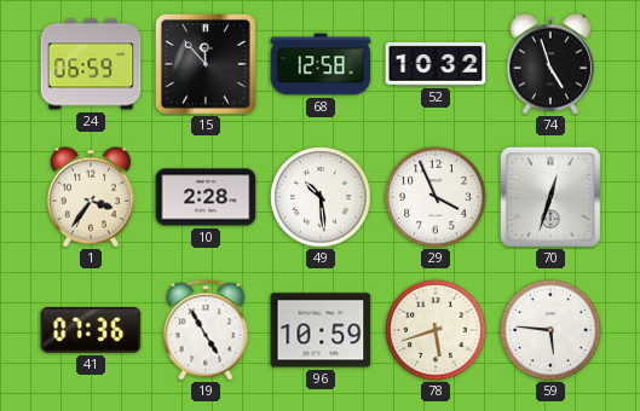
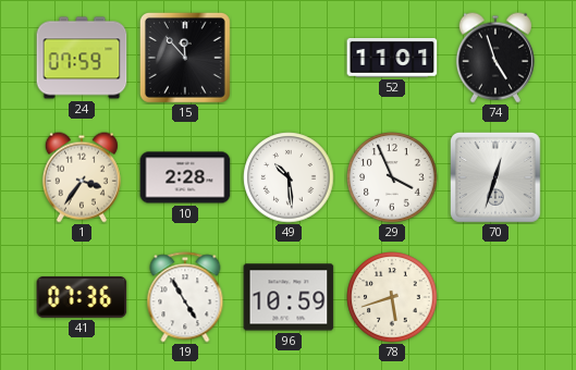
24: 06:59 -> 07:59 (82, 58)
68: 12:58 -> none (321, 64)
52: 10:32 -> 11:01 (392, 59)
59: 5:46 -> none (550, 330)
